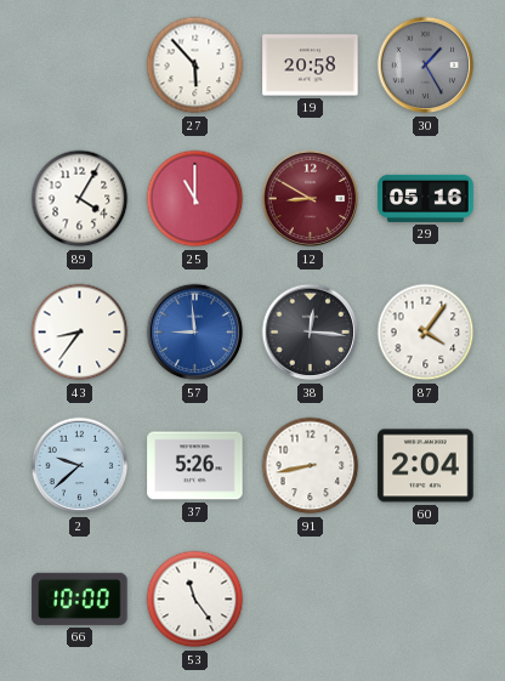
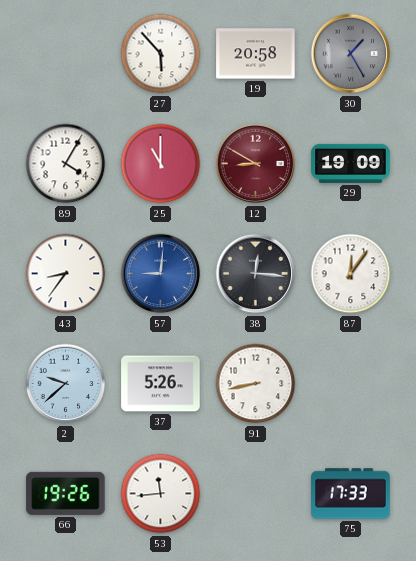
29: 05:16 -> 19:09 (351, 163)
57: 8:59 -> 9:01 (161, 274)
87: 4:06 -> 12:06 (351, 274)
60: 2:04 -> none (426, 466)
66: 10:00 -> 19:26 (66, 493)
53: 11:24 -> 11:44 (161, 494)
75: none -> 17:33 (351, 494)
